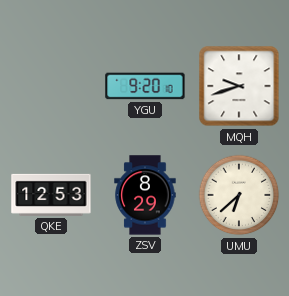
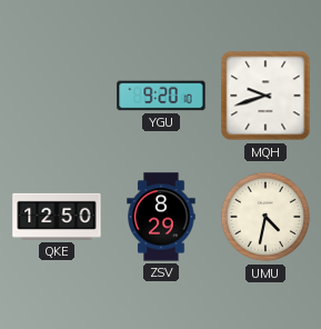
QKE: 12:53 -> 12:50 (57, 217)
UMU: 6:38 -> 4:32 (265, 217)
